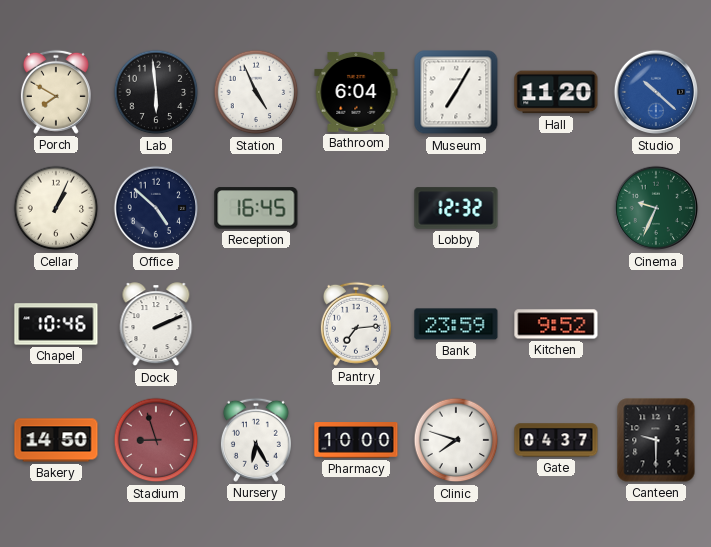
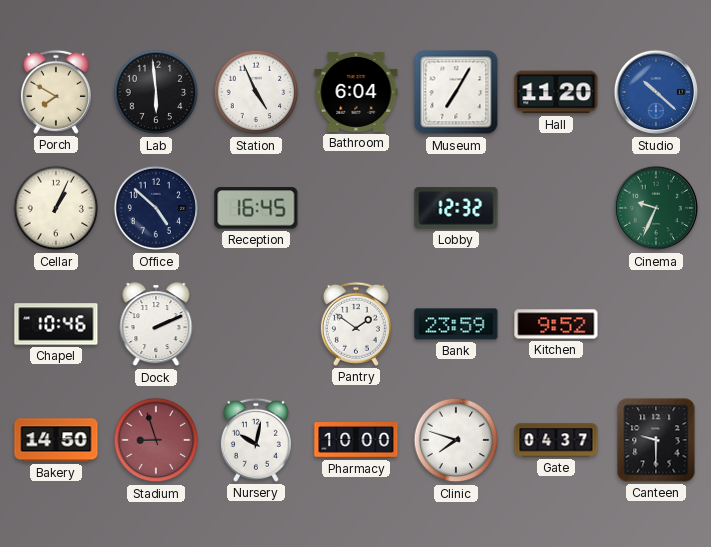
Pantry: 7:14 -> 1:51 (356, 324)
Nursery: 6:25 -> 10:02 (256, 440)
